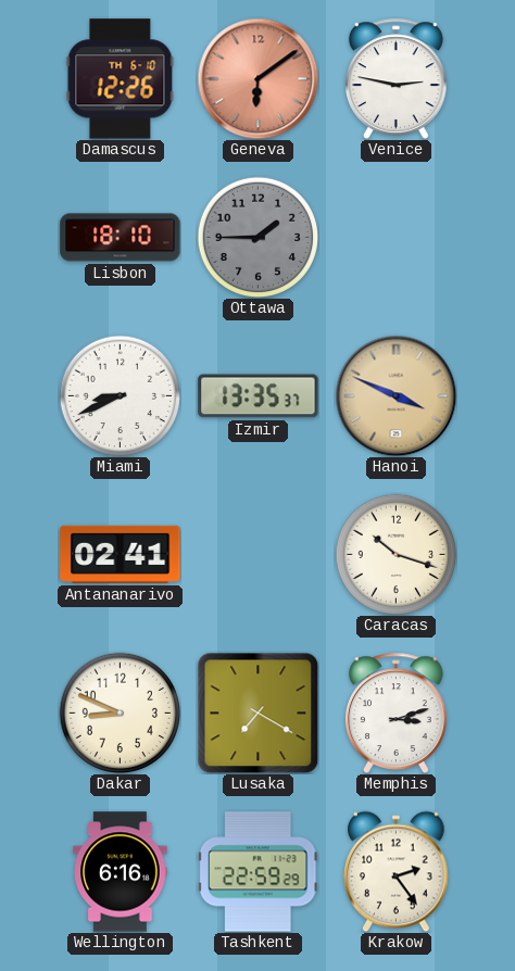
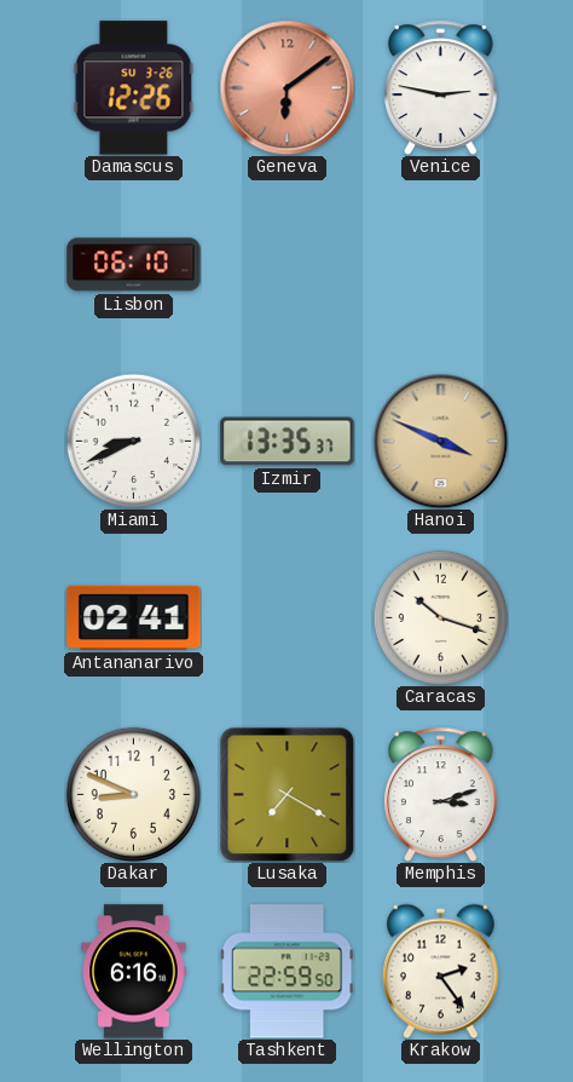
Damascus date: TH 6-10 -> SU 3-26 (134, 88)
Lisbon: 18:10 -> 06:10 (134, 265)
Ottawa: 1:45 -> none (257, 237)
Tashkent: 22:59:29 -> 22:59:50 (286, 972)
